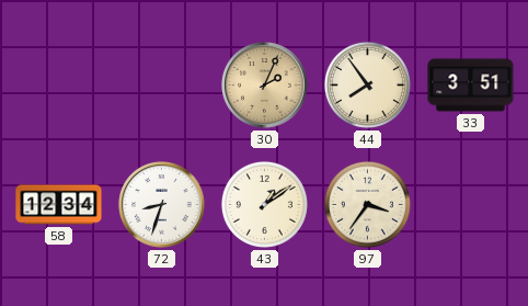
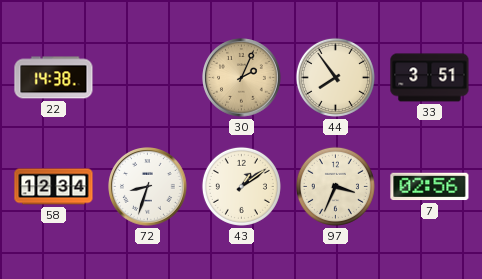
22: none -> 14:38 (54, 78)
97: 3:36 -> 3:34 (335, 186)
7: none -> 02:56 (430, 187)
